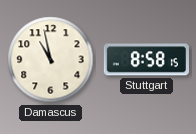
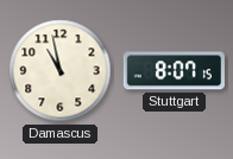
Stuttgart: 8:58 -> 8:07 (174, 71)
